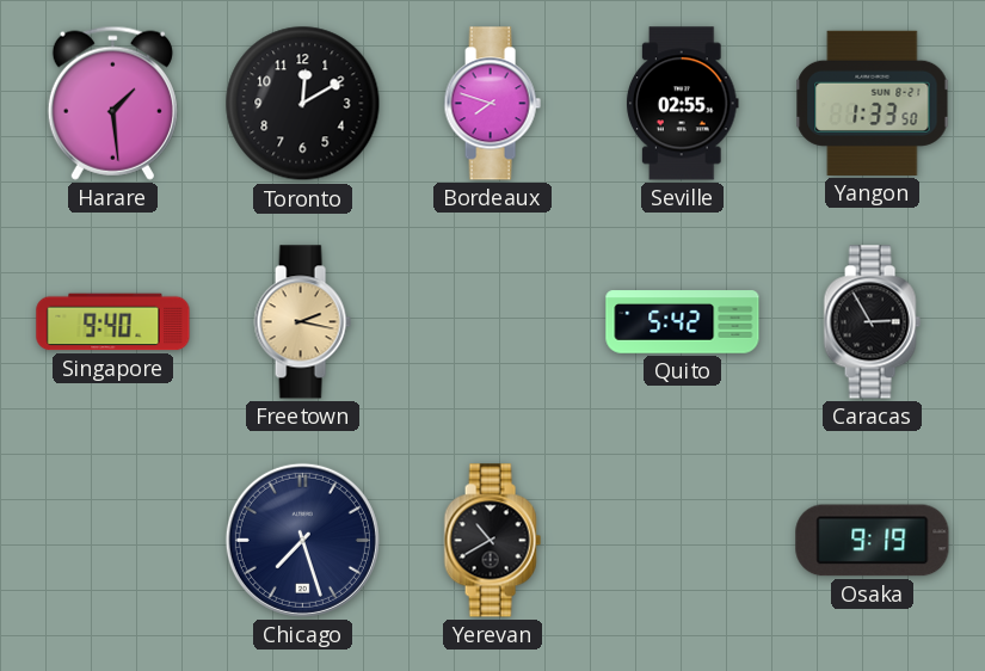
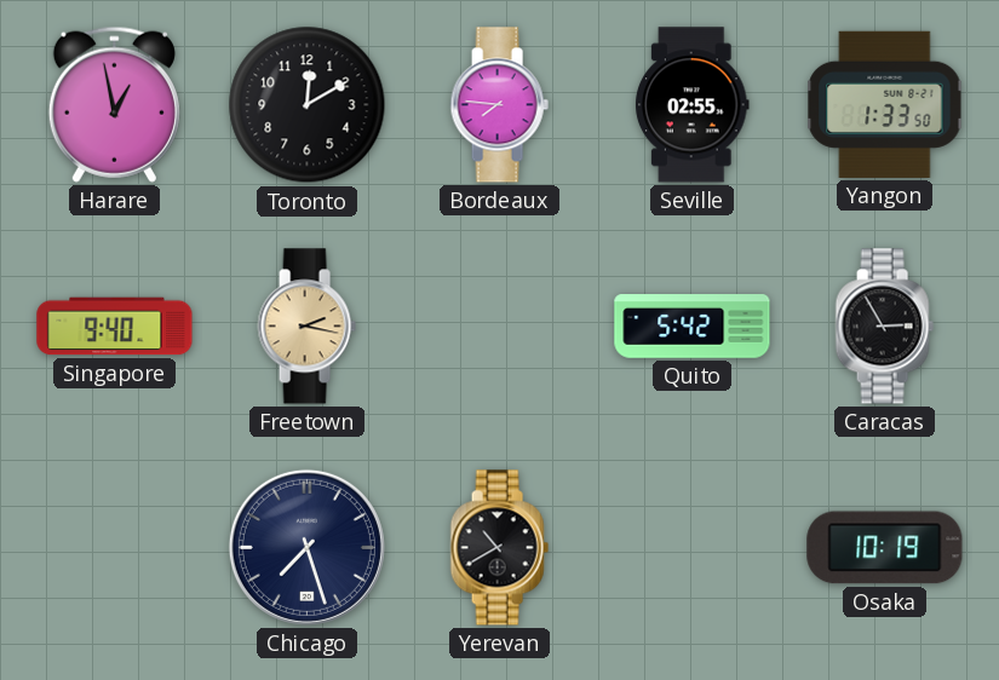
Harare: 1:29 -> 12:58 (114, 104)
Bordeaux: 7:48 -> 7:46 (499, 105)
Osaka: 9:19 -> 10:19 (885, 548)
